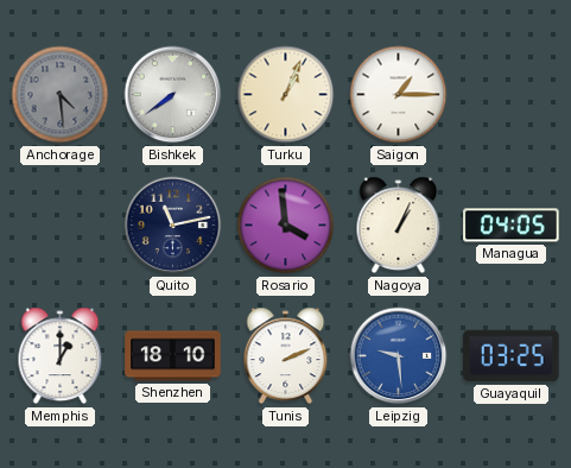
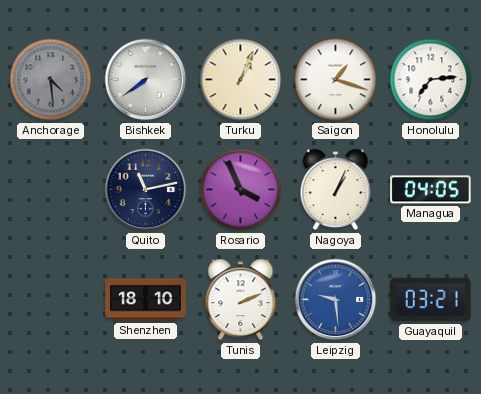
Saigon: 1:15 -> 1:18 (336, 80)
Honolulu: none -> 7:14 (431, 80)
Rosario: 3:59 -> 3:56 (241, 190)
Memphis: 1:00 -> none (61, 356)
Guayaquil: 03:25 -> 03:21 (431, 300)
